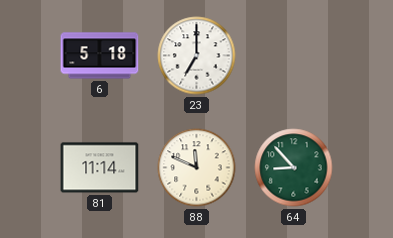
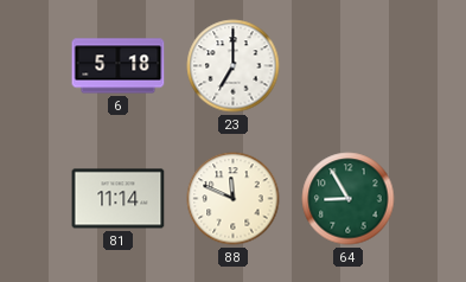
64: 8:53 -> 8:55 (349, 199)
